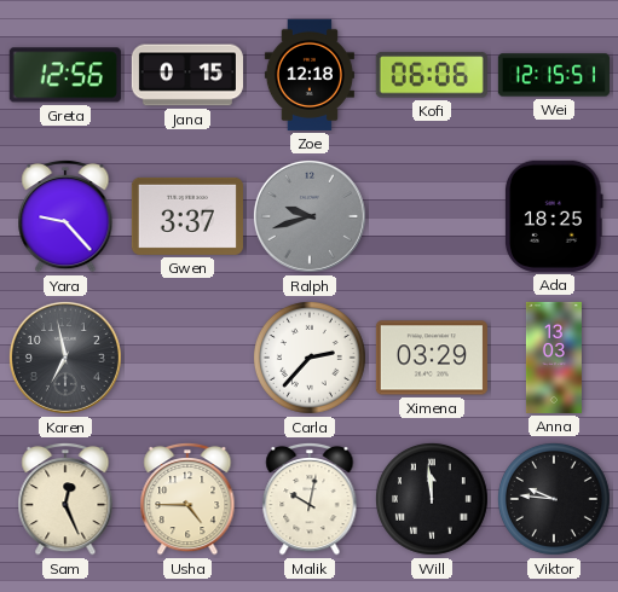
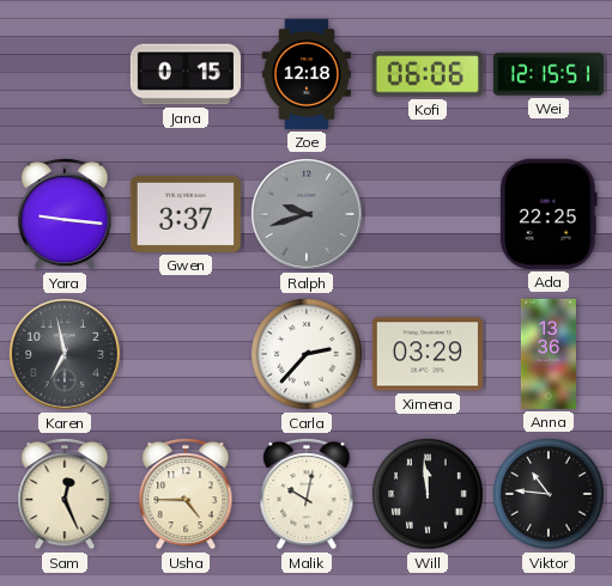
Greta: 12:56 -> none (65, 75)
Yara: 9:23 -> 9:16 (65, 214)
Ada: 18:25 -> 22:25 (549, 214)
Anna: 13:03 -> 13:36 (549, 354)
Viktor: 9:46 -> 10:46 (549, 494)
